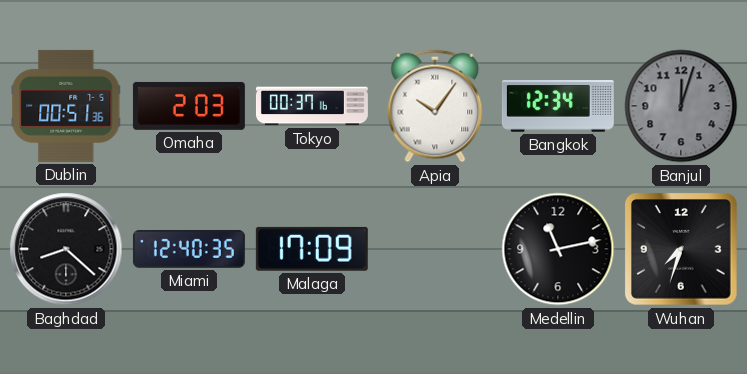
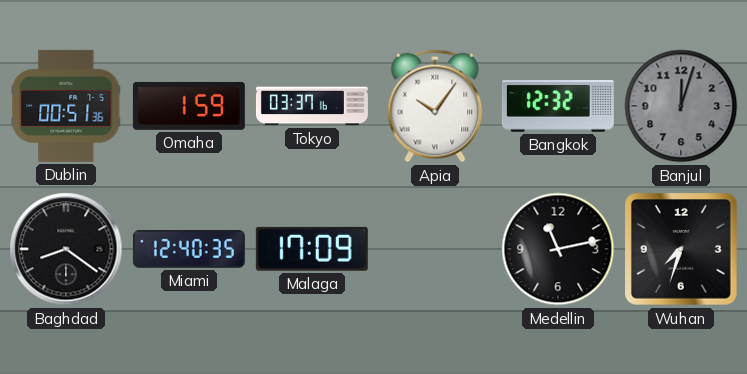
Omaha: 2:03 -> 1:59 (189, 106)
Tokyo: 00:37 -> 03:37 (312, 106)
Bangkok: 12:34 -> 12:32 (558, 107)
Baghdad: 8:22 -> 8:21 (66, 249)
